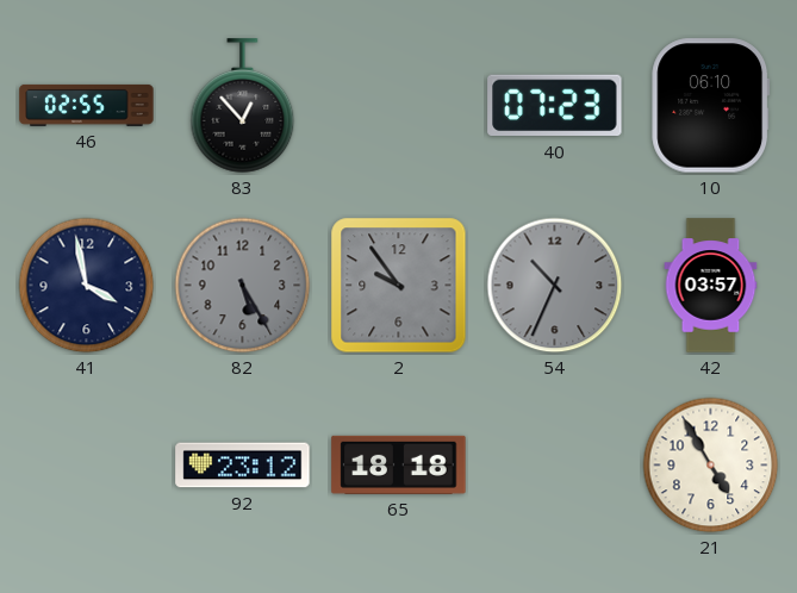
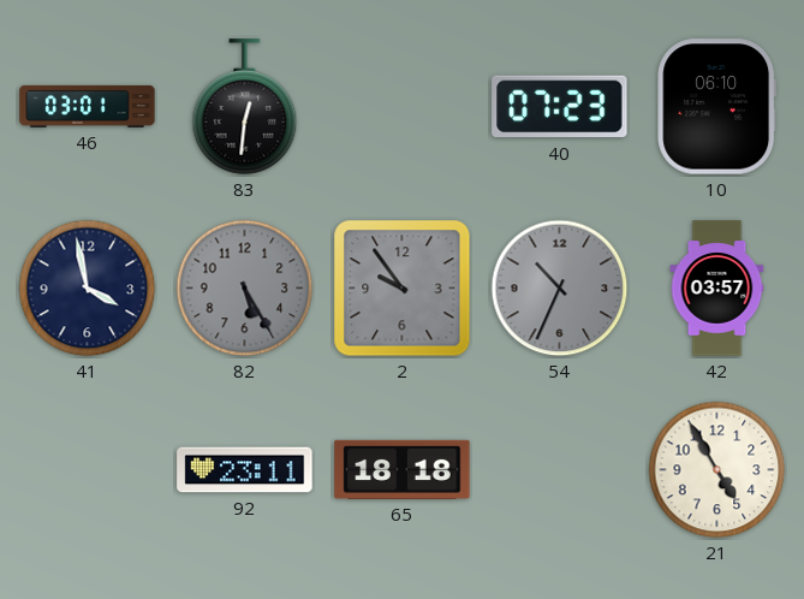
46: 02:55 -> 03:01 (88, 106)
83: 12:53 -> 12:31 (245, 107)
92: 23:12 -> 23:11 (245, 470)
